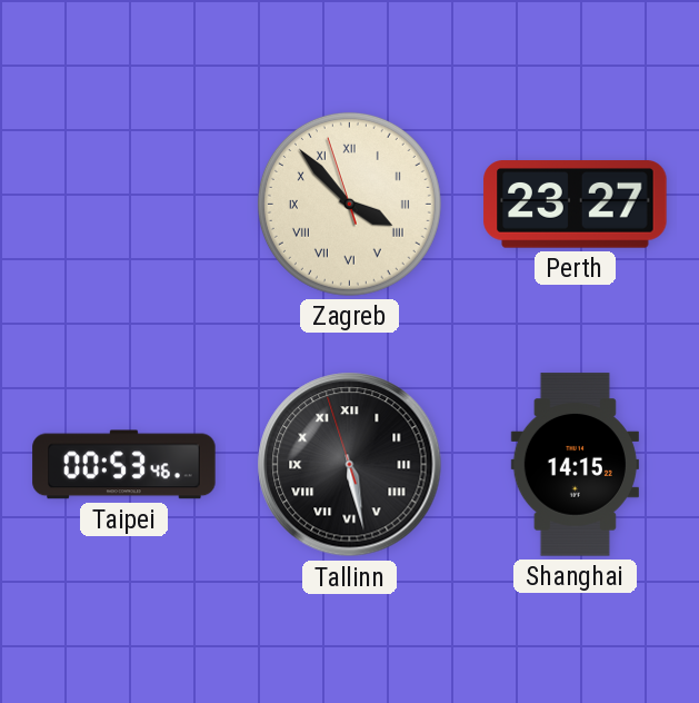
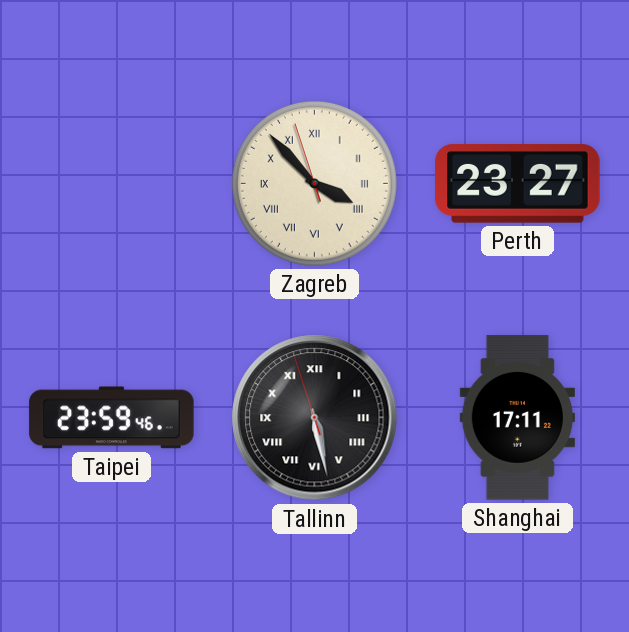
Taipei: 00:53 -> 23:59 (112, 418)
Shanghai: 14:15 -> 17:11 (517, 418)
